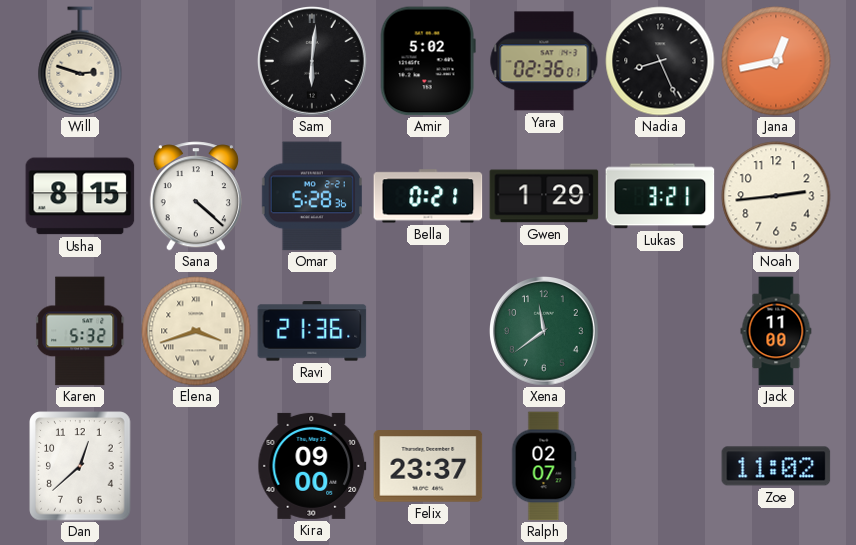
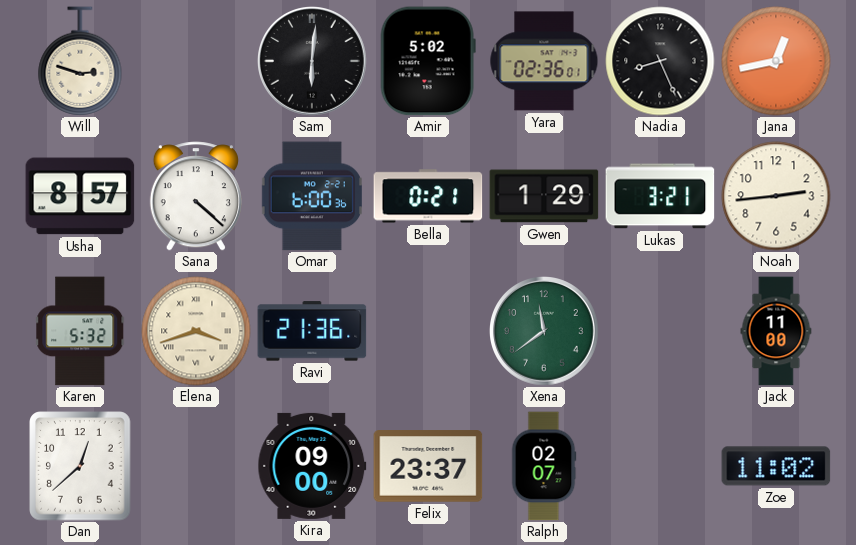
Usha: 8:15 -> 8:57 (80, 196)
Omar: 5:28 -> 6:00 (312, 196)
